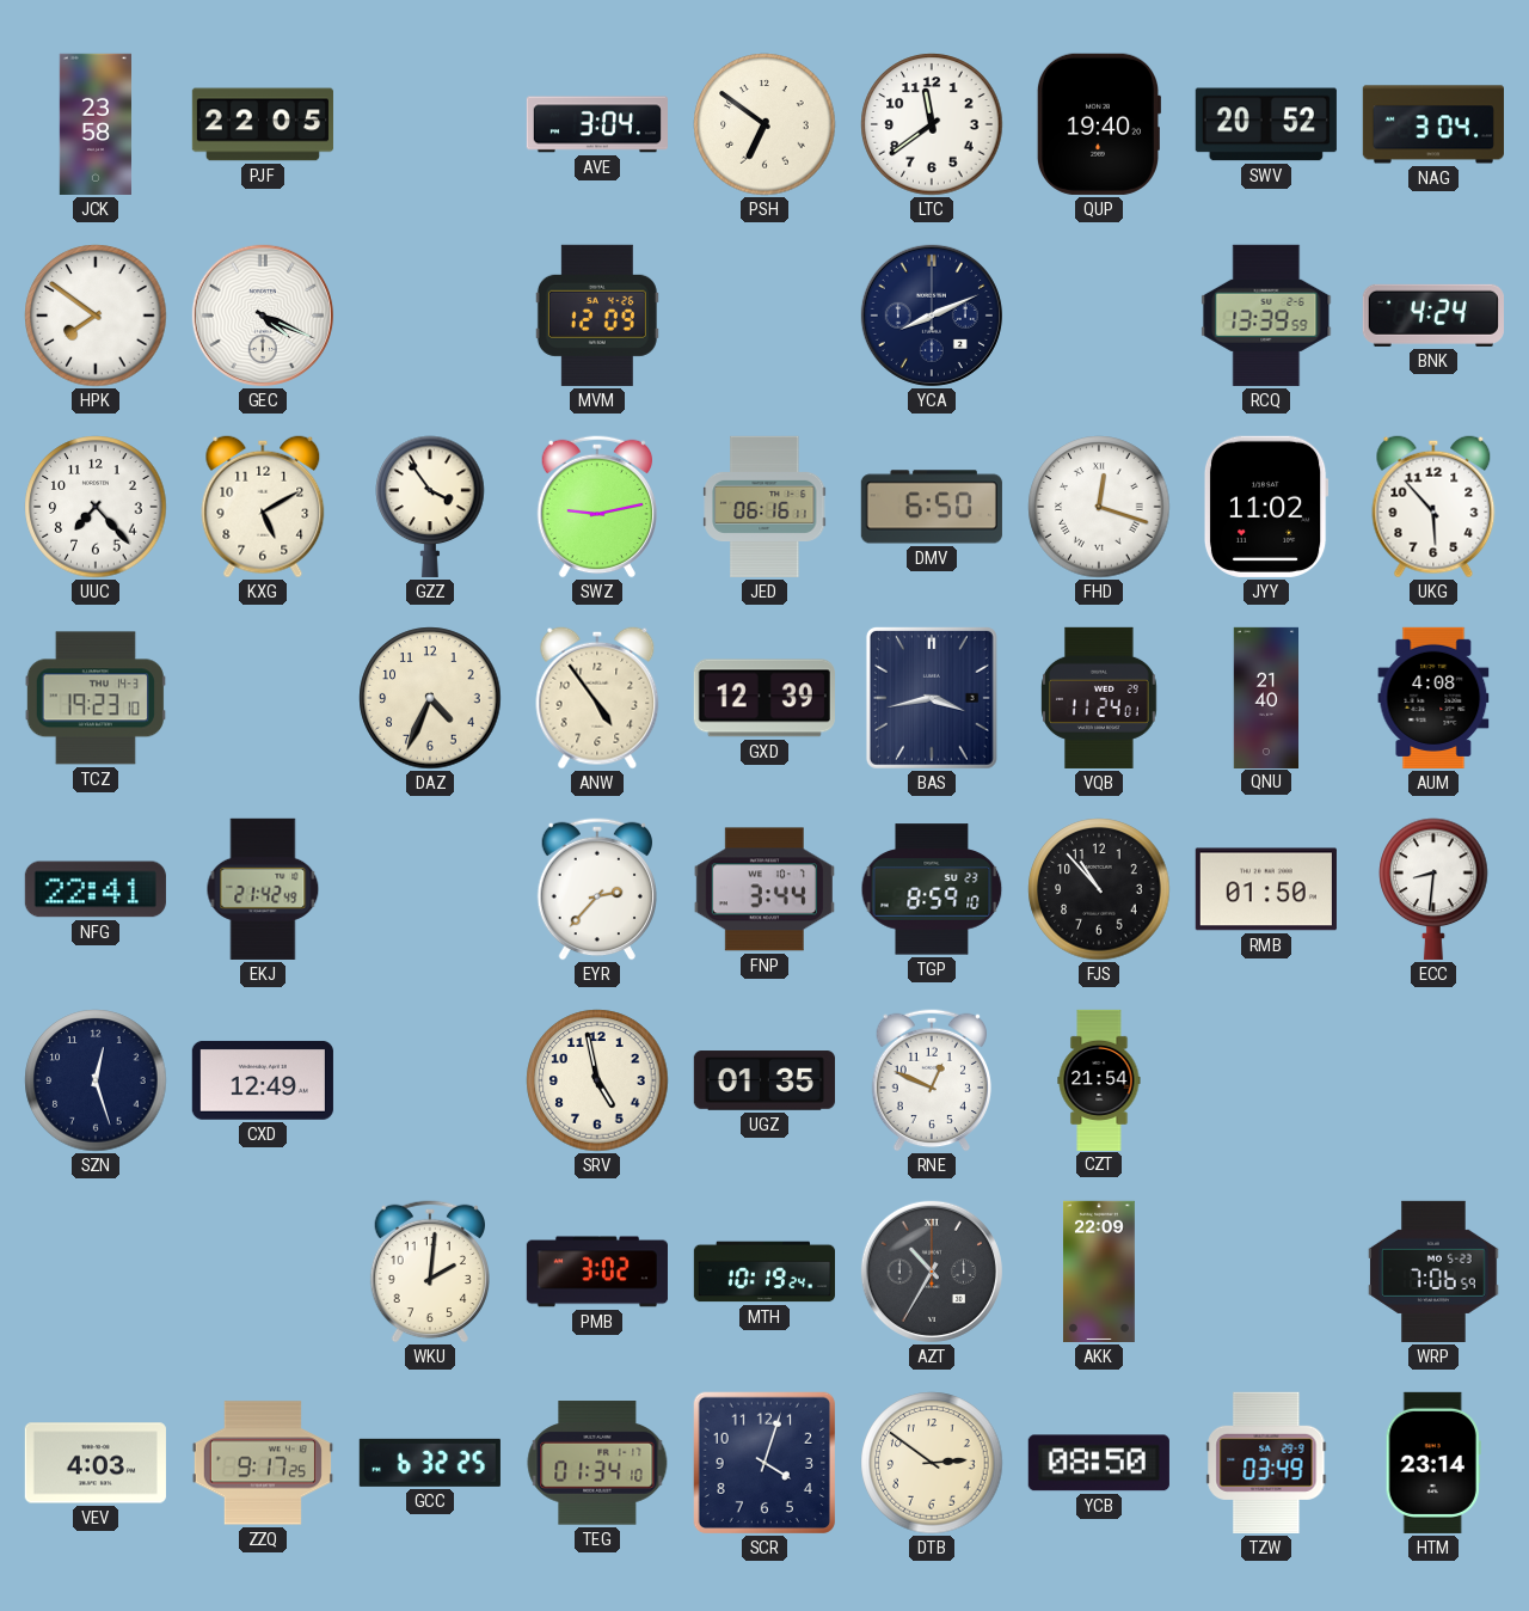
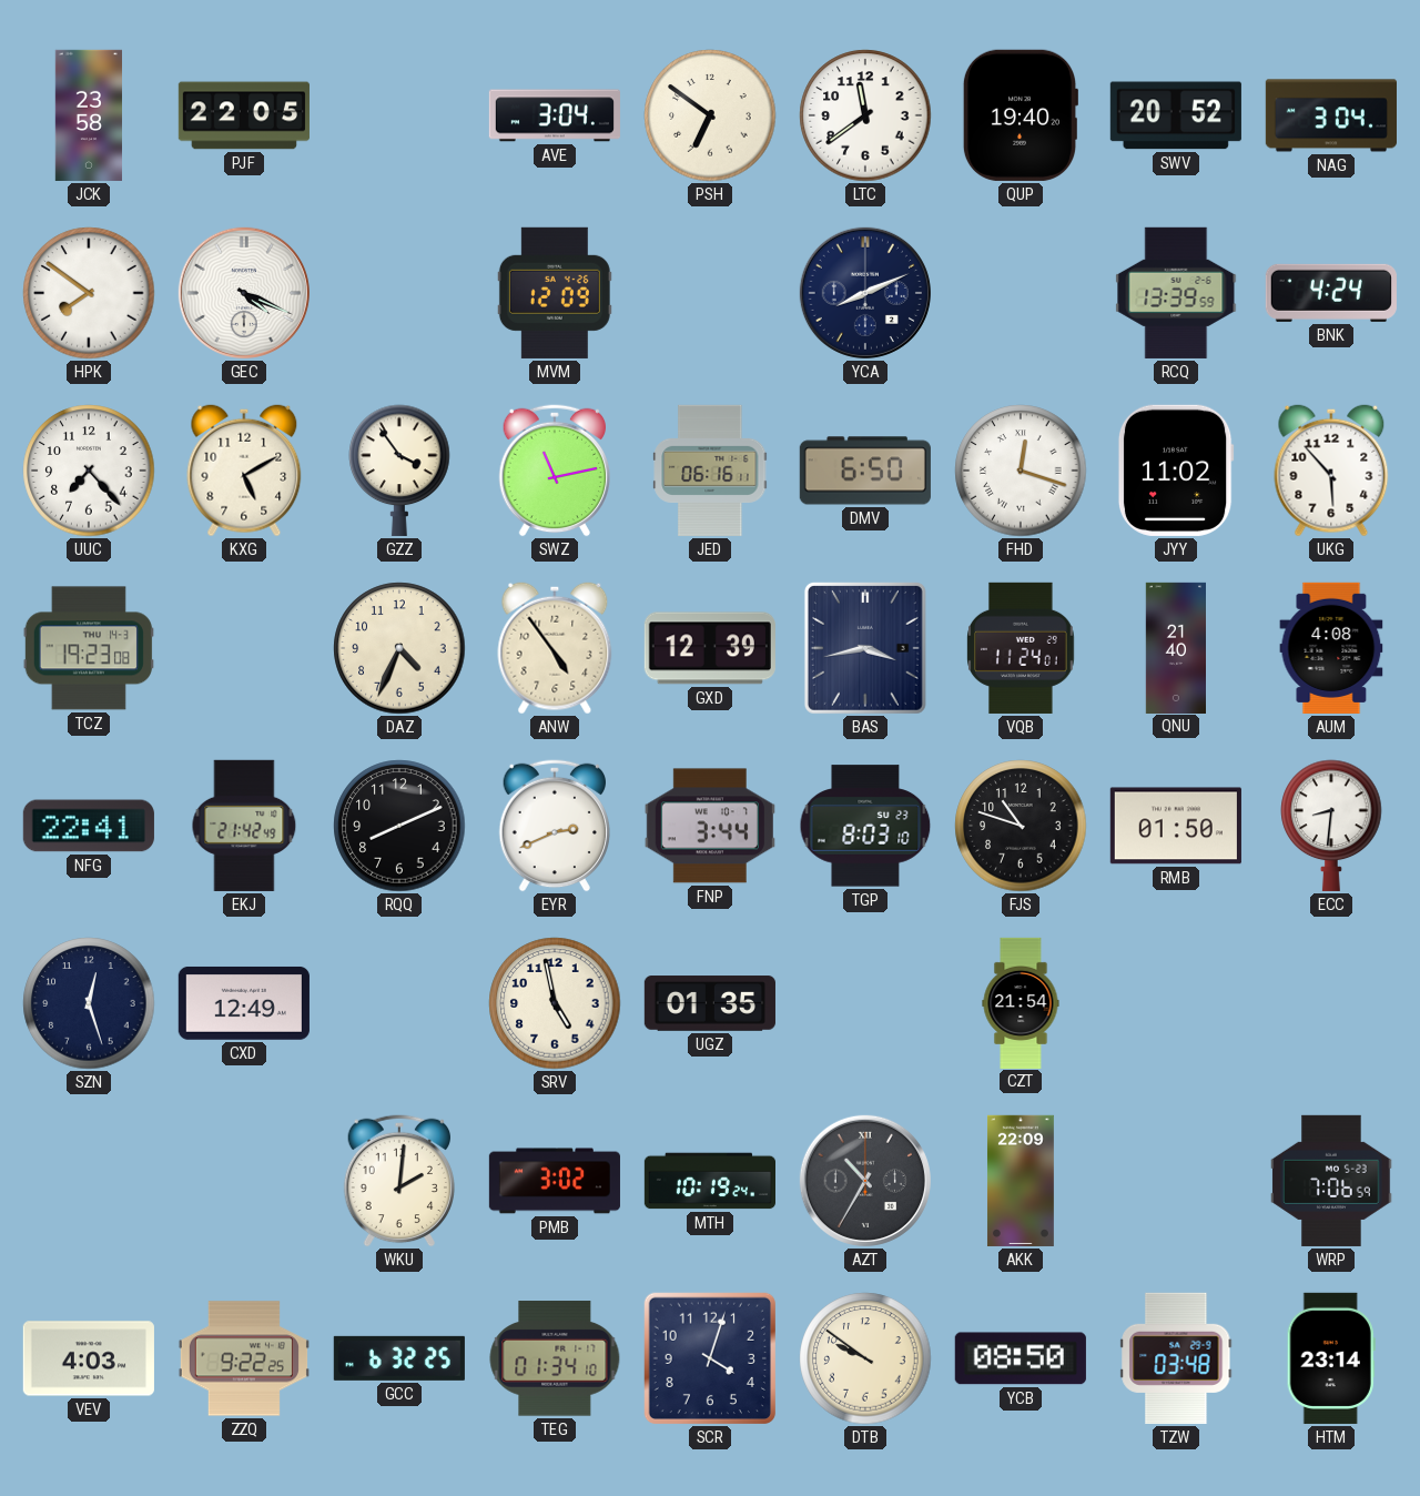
SWZ: 9:13 -> 11:13 (555, 471)
TCZ: 19:23:10 -> 19:23:08 (89, 648)
RQQ: none -> 8:11 (399, 826)
EYR: 2:37 -> 2:41 (555, 826)
TGP: 8:59 -> 8:03 (865, 826)
FJS: 10:53 -> 10:48 (1021, 826)
RNE: 12:49 -> none (932, 1080)
ZZQ: 9:17 -> 9:22 (244, 1358)
DTB: 2:51 -> 9:51 (865, 1358)
TZW: 03:49 -> 03:48 (1176, 1358)
